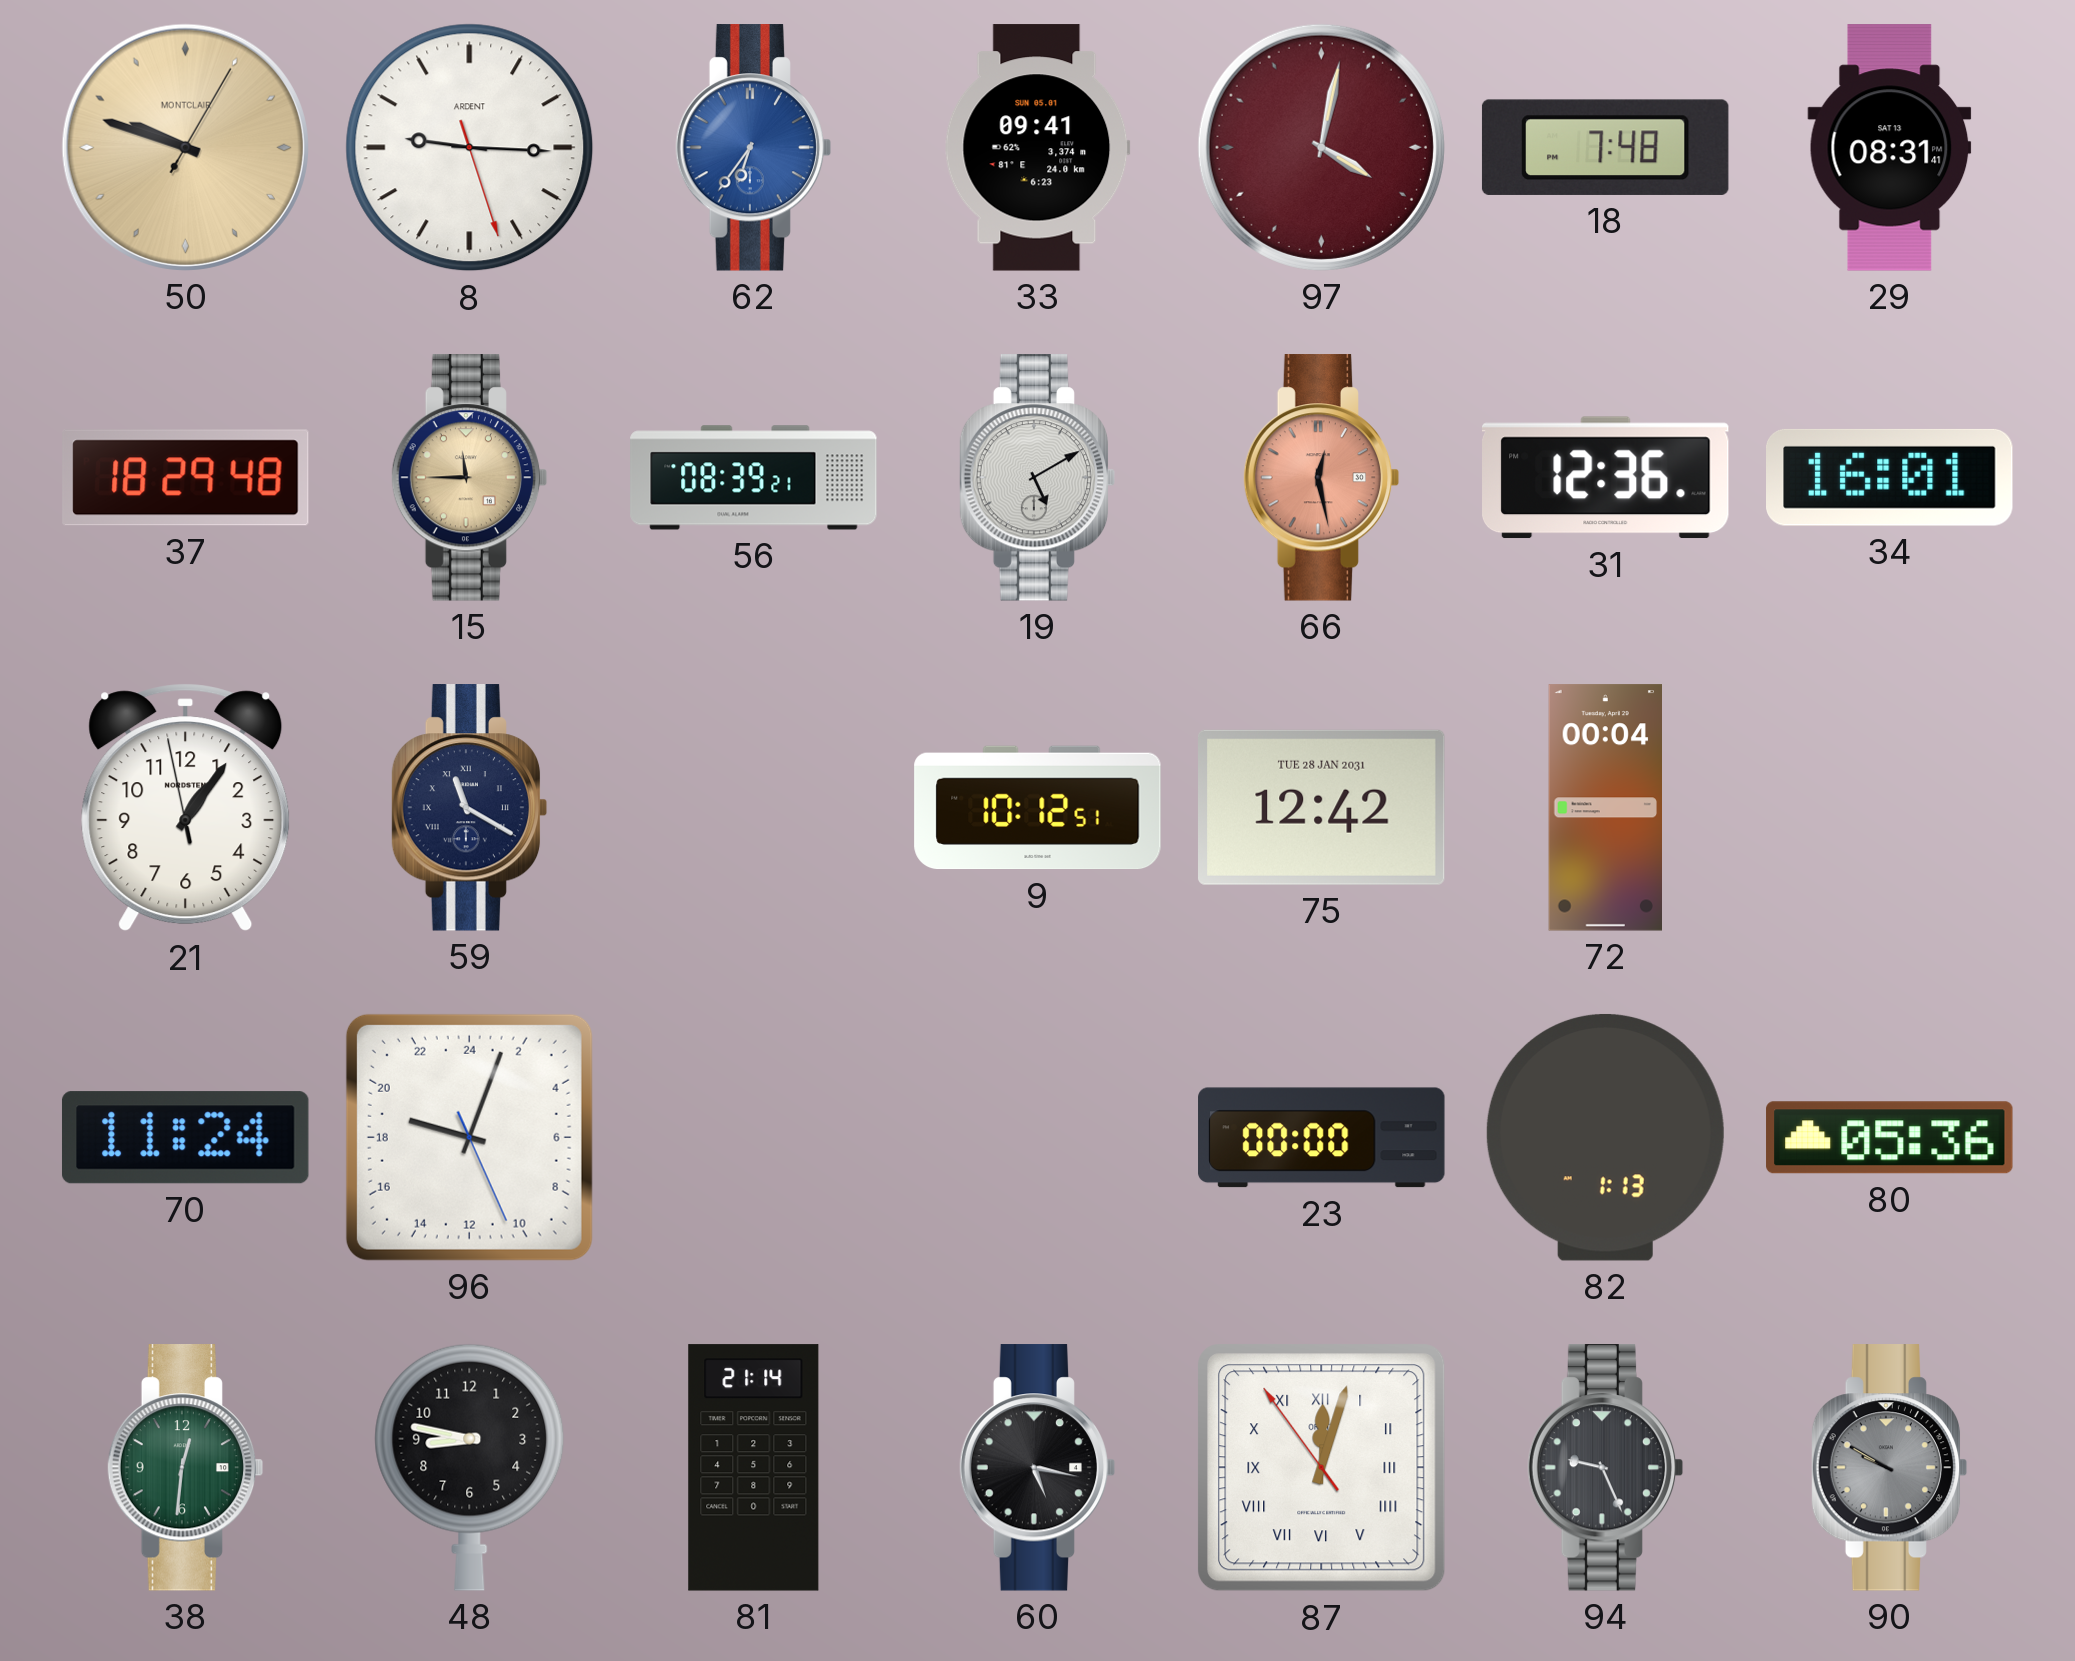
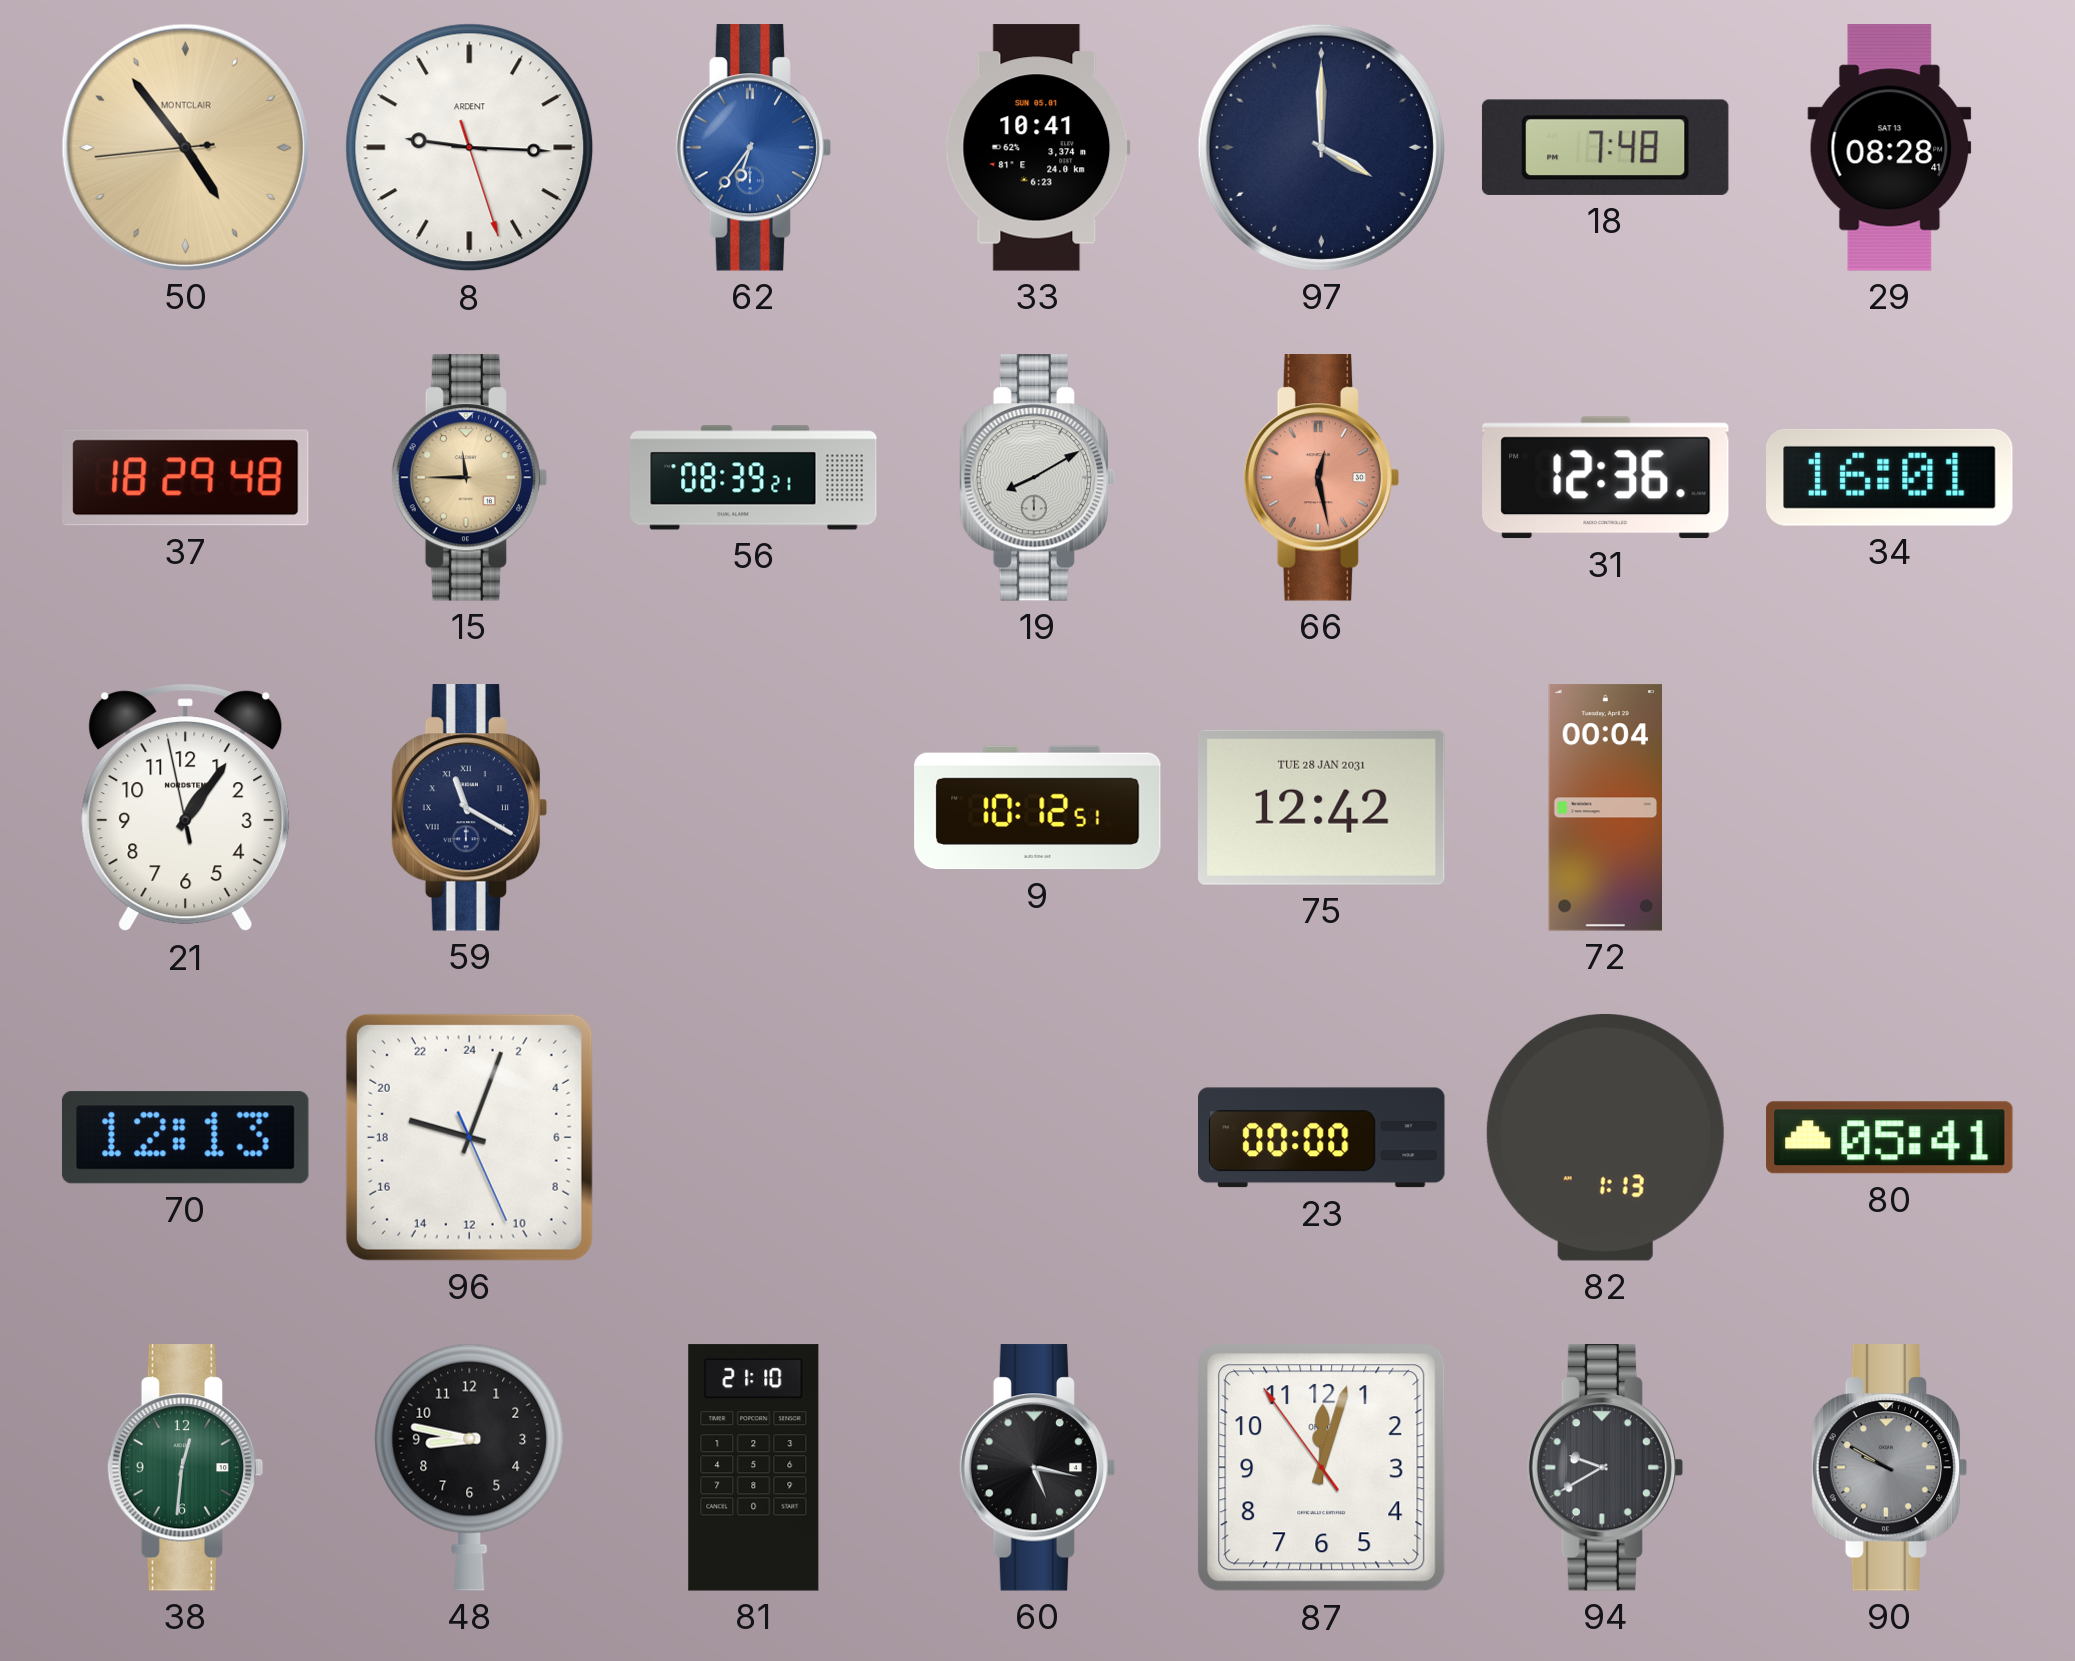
50: 9:48 -> 4:53 (185, 147)
33: 09:41 -> 10:41 (1037, 148)
97: 4:02 -> 4:00 (1321, 147)
97 dial: burgundy -> navy (1321, 147)
29: 08:31 -> 08:28 (1890, 148)
19: 5:10 -> 8:10 (1038, 478)
70: 11:24 -> 12:13 (185, 1138)
80: 05:36 -> 05:41 (1890, 1138)
81: 21:14 -> 21:10 (754, 1468)
87 numerals: Roman -> Arabic (1322, 1468)
94: 9:26 -> 9:40 (1606, 1468)
